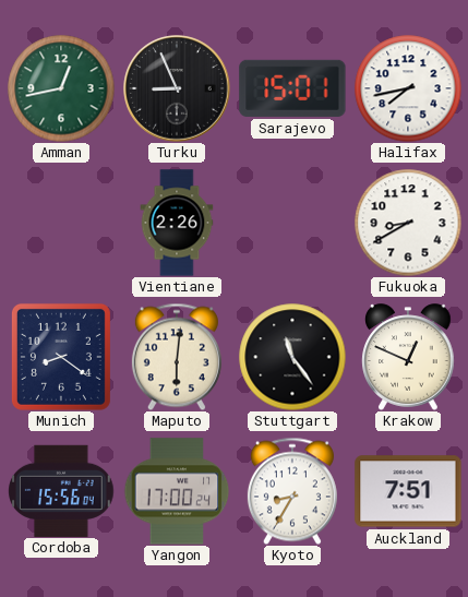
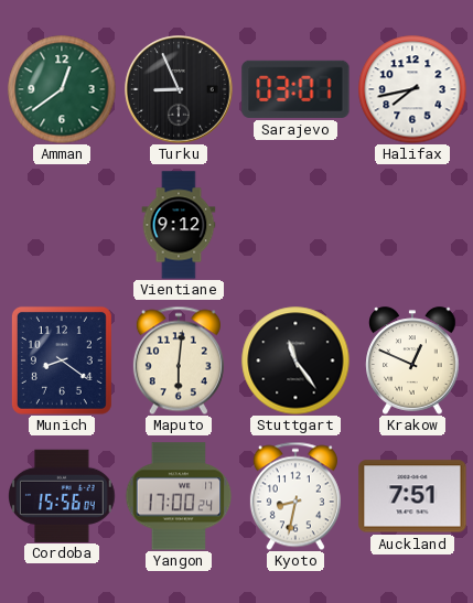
Amman: 12:43 -> 12:39 (62, 89)
Sarajevo: 15:01 -> 03:01 (295, 89)
Vientiane: 2:26 -> 9:12 (179, 225)
Fukuoka: 8:40 -> none (408, 223)
Kyoto: 8:35 -> 8:32 (295, 496)
